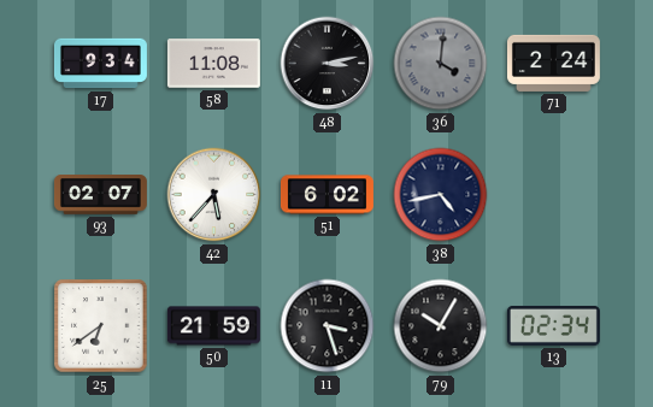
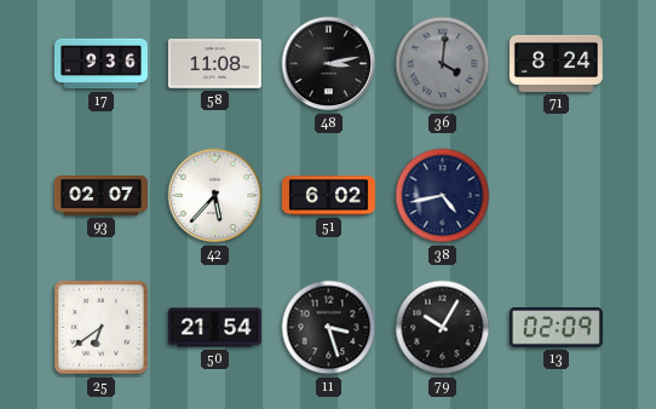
17: 9:34 -> 9:36 (100, 64)
71: 2:24 -> 8:24 (556, 63)
50: 21:59 -> 21:54 (214, 328)
13: 02:34 -> 02:09 (556, 327)
